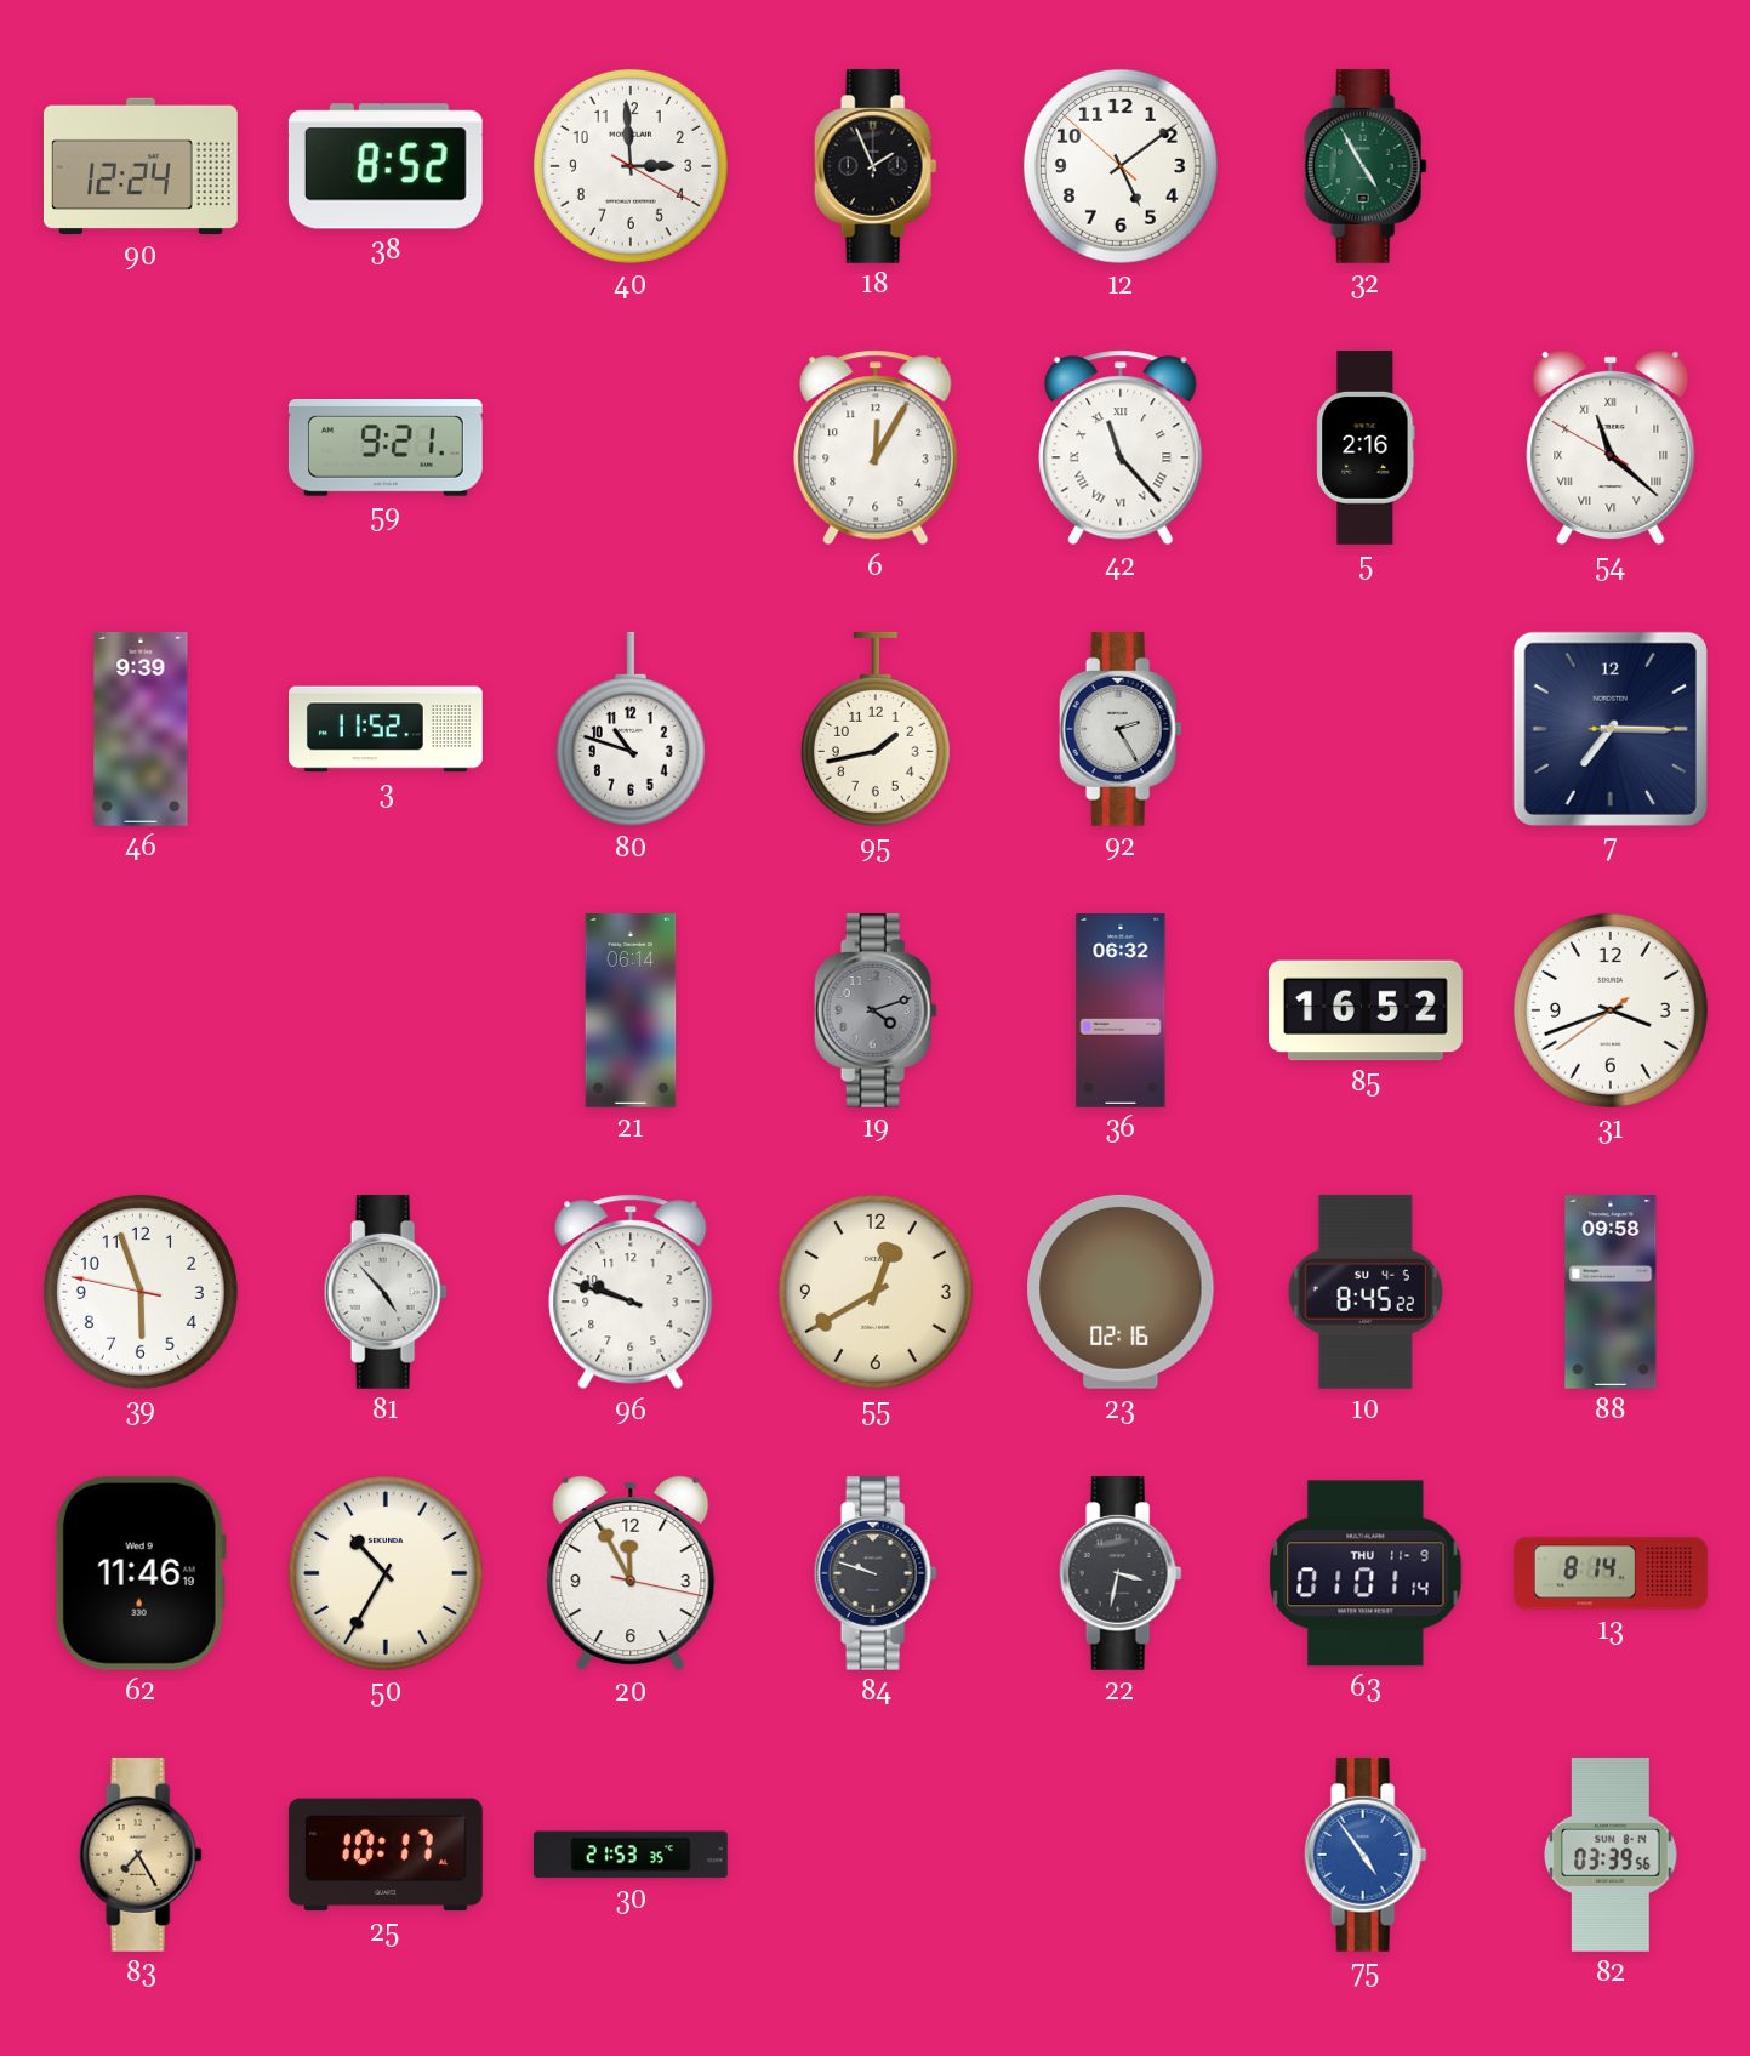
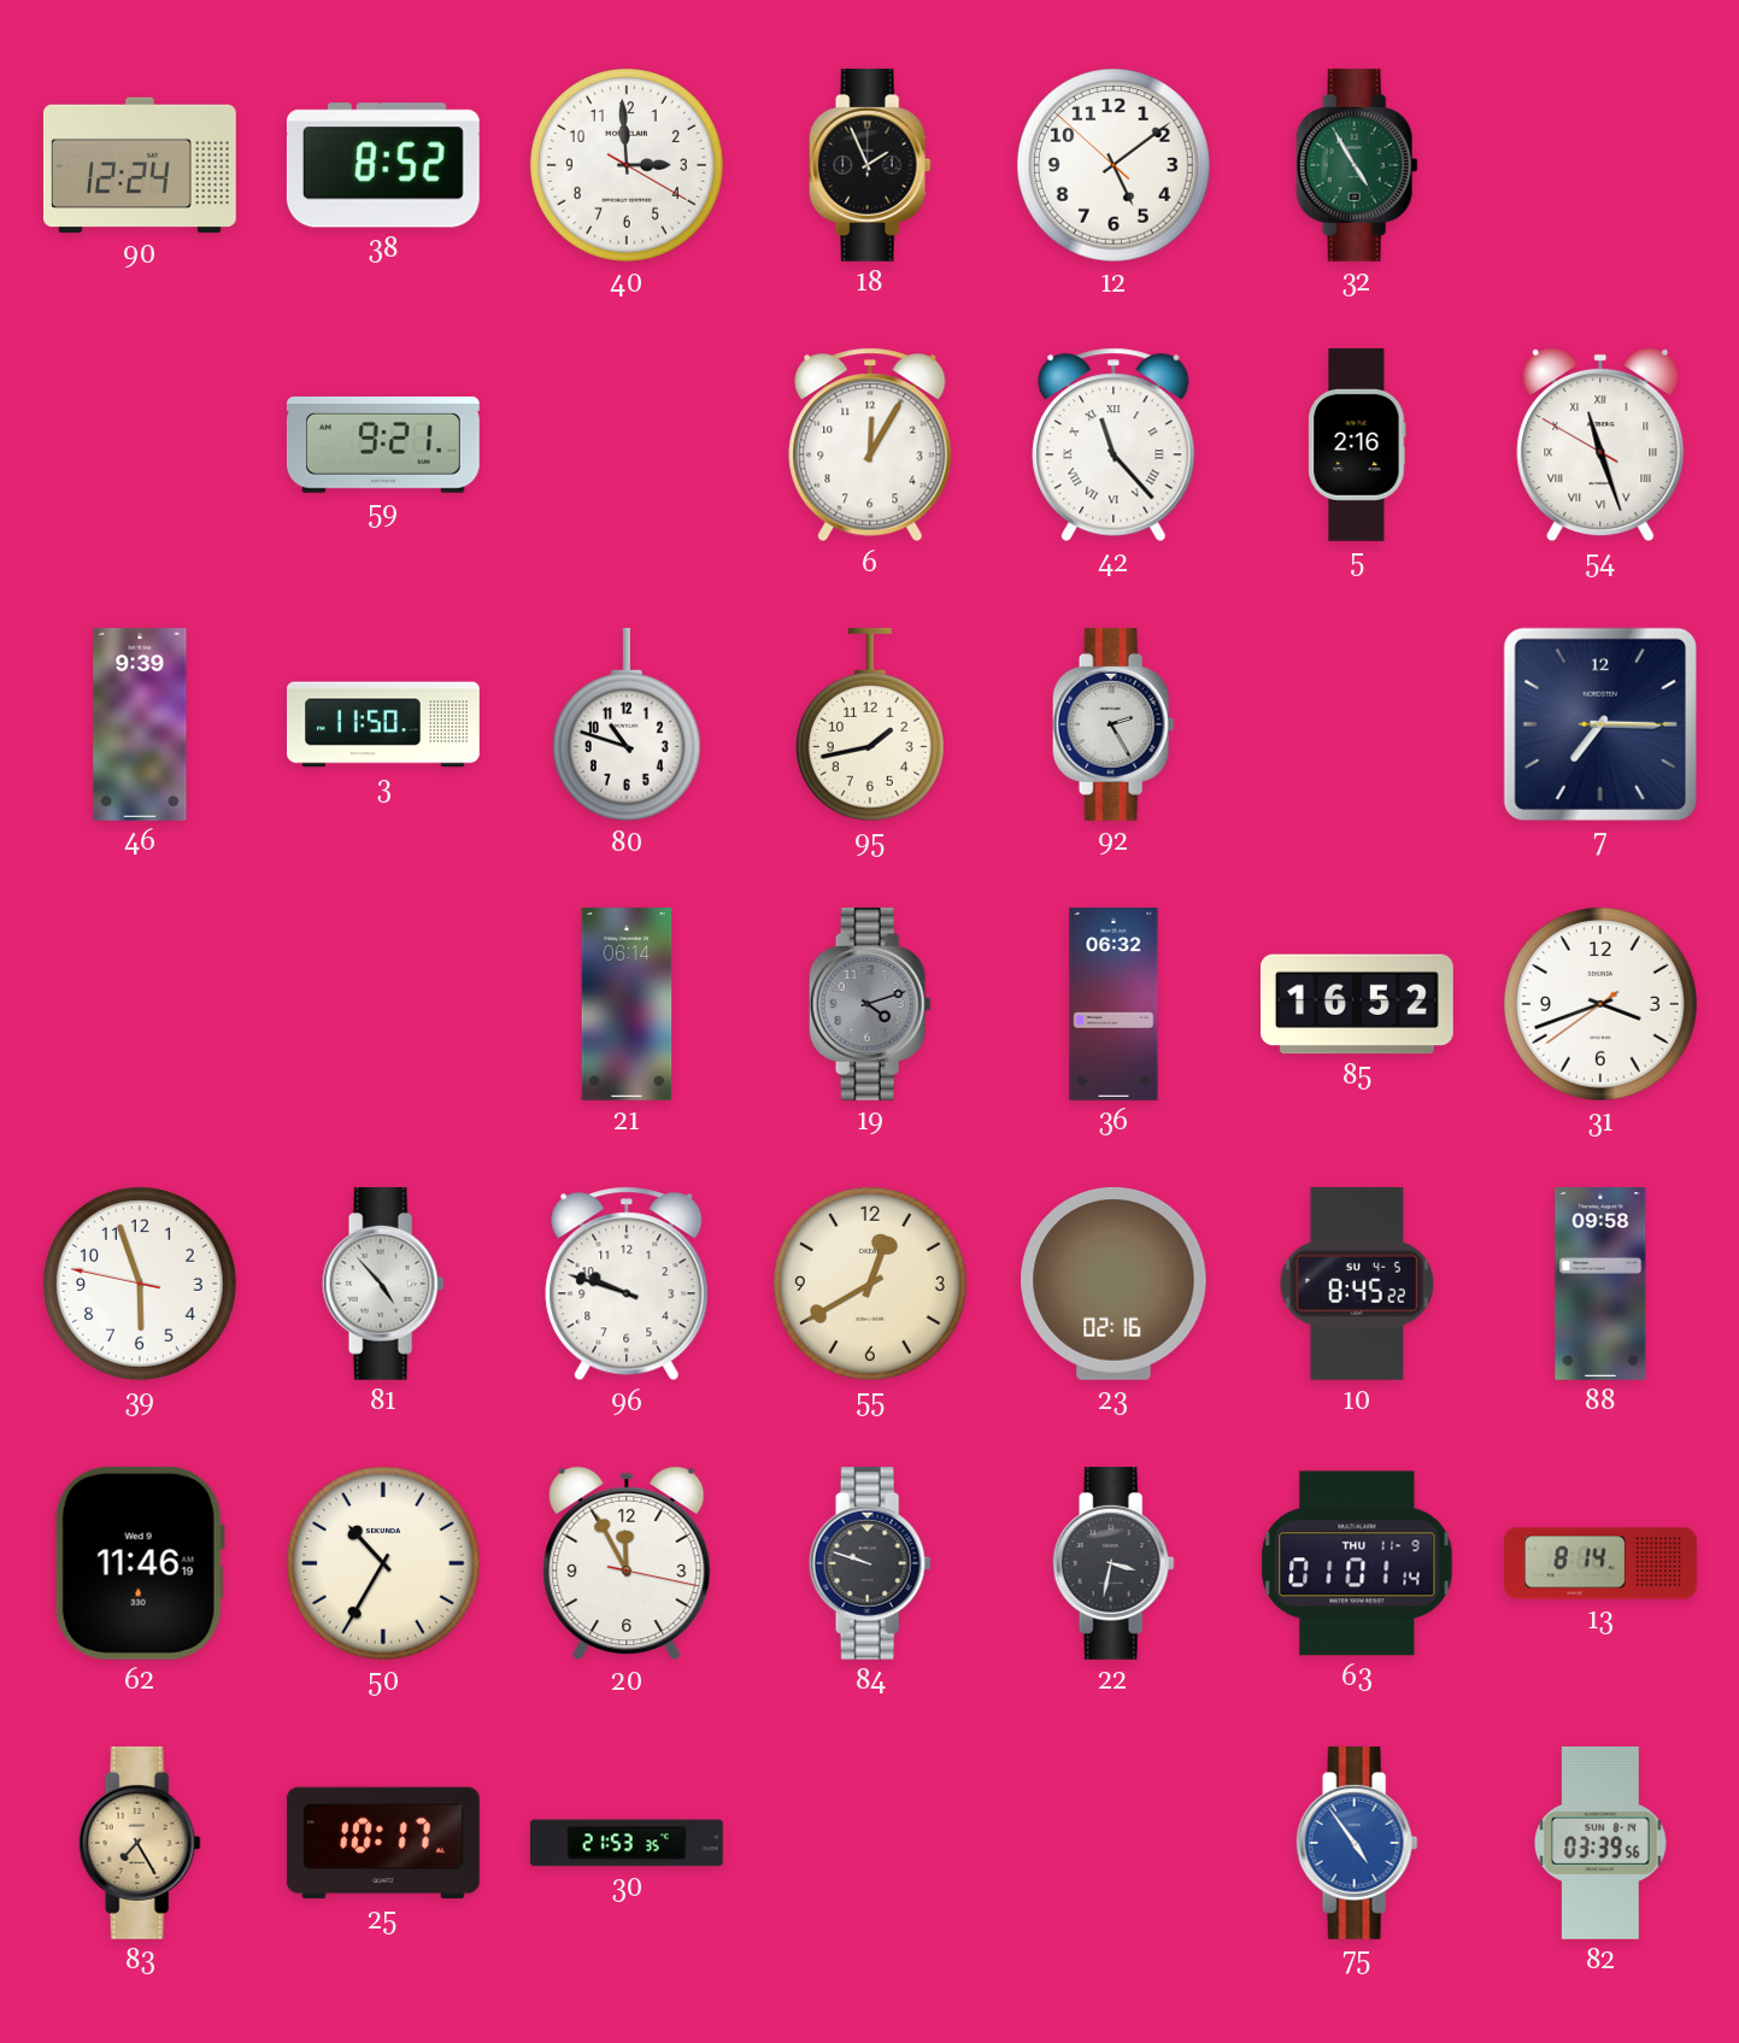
54: 11:21 -> 11:26 (1600, 445)
3: 11:52 -> 11:50 (384, 724)
